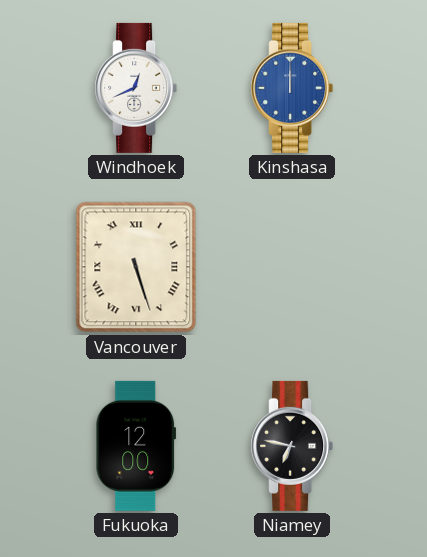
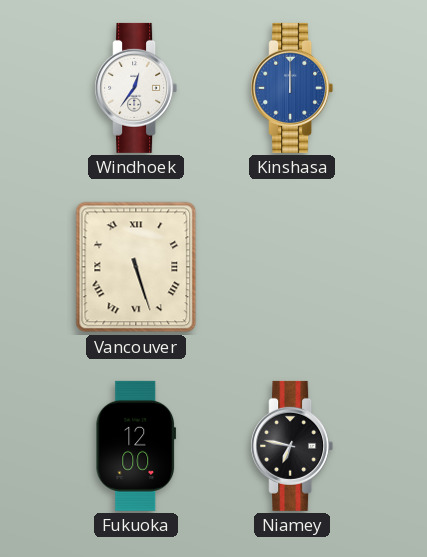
Windhoek: 12:41 -> 12:36 (136, 88)
